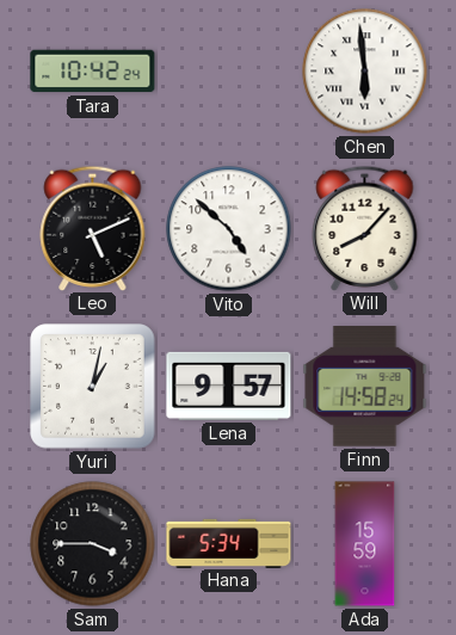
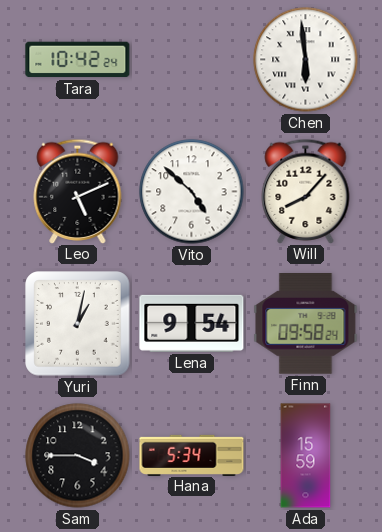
Lena: 9:57 -> 9:54 (192, 323)
Finn: 14:58 -> 09:58 (306, 324)
